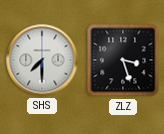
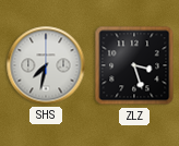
SHS: 7:30 -> 7:32 (46, 65)
